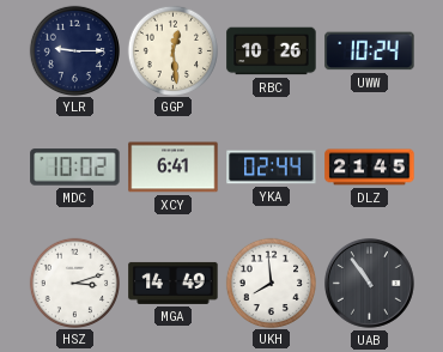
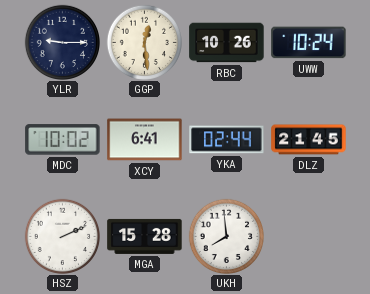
HSZ: 3:12 -> 2:11 (62, 236)
MGA: 14:49 -> 15:28 (145, 236)
UAB: 10:54 -> none (370, 284)
